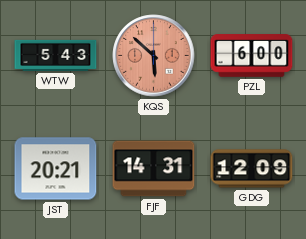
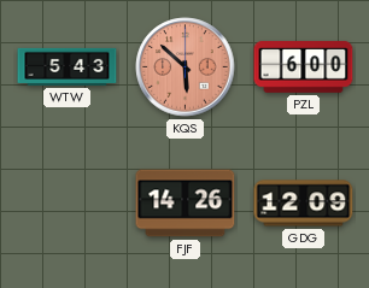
JST: 20:21 -> none (56, 169)
FJF: 14:31 -> 14:26 (186, 204)
